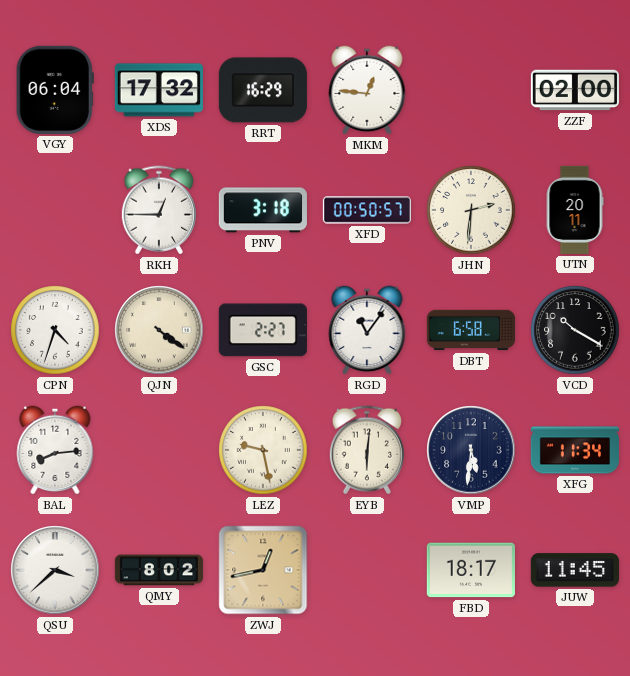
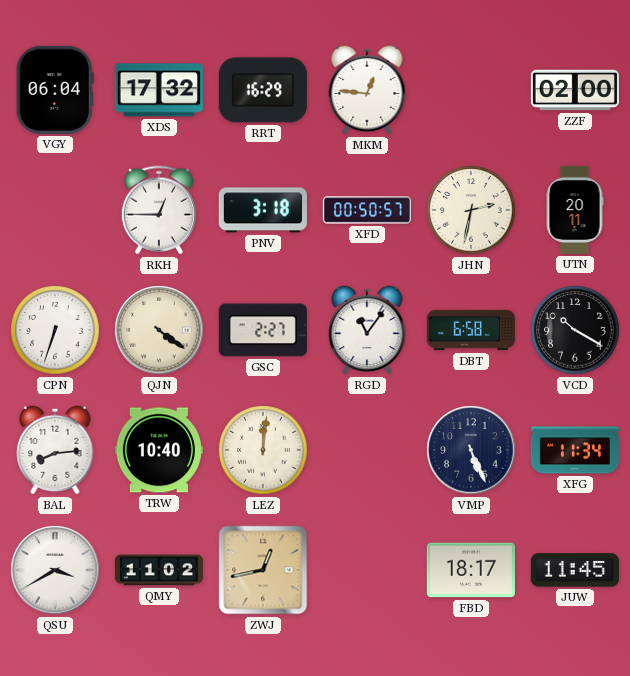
JHN: 2:31 -> 2:32 (471, 210)
CPN: 4:33 -> 6:33 (55, 330)
TRW: none -> 10:40 (159, 450)
LEZ: 9:28 -> 12:01 (263, 450)
EYB: 6:01 -> none (367, 450)
VMP: 5:31 -> 5:26 (471, 450)
QSU: 3:38 -> 3:40 (55, 570)
QMY: 8:02 -> 11:02 (159, 570)
